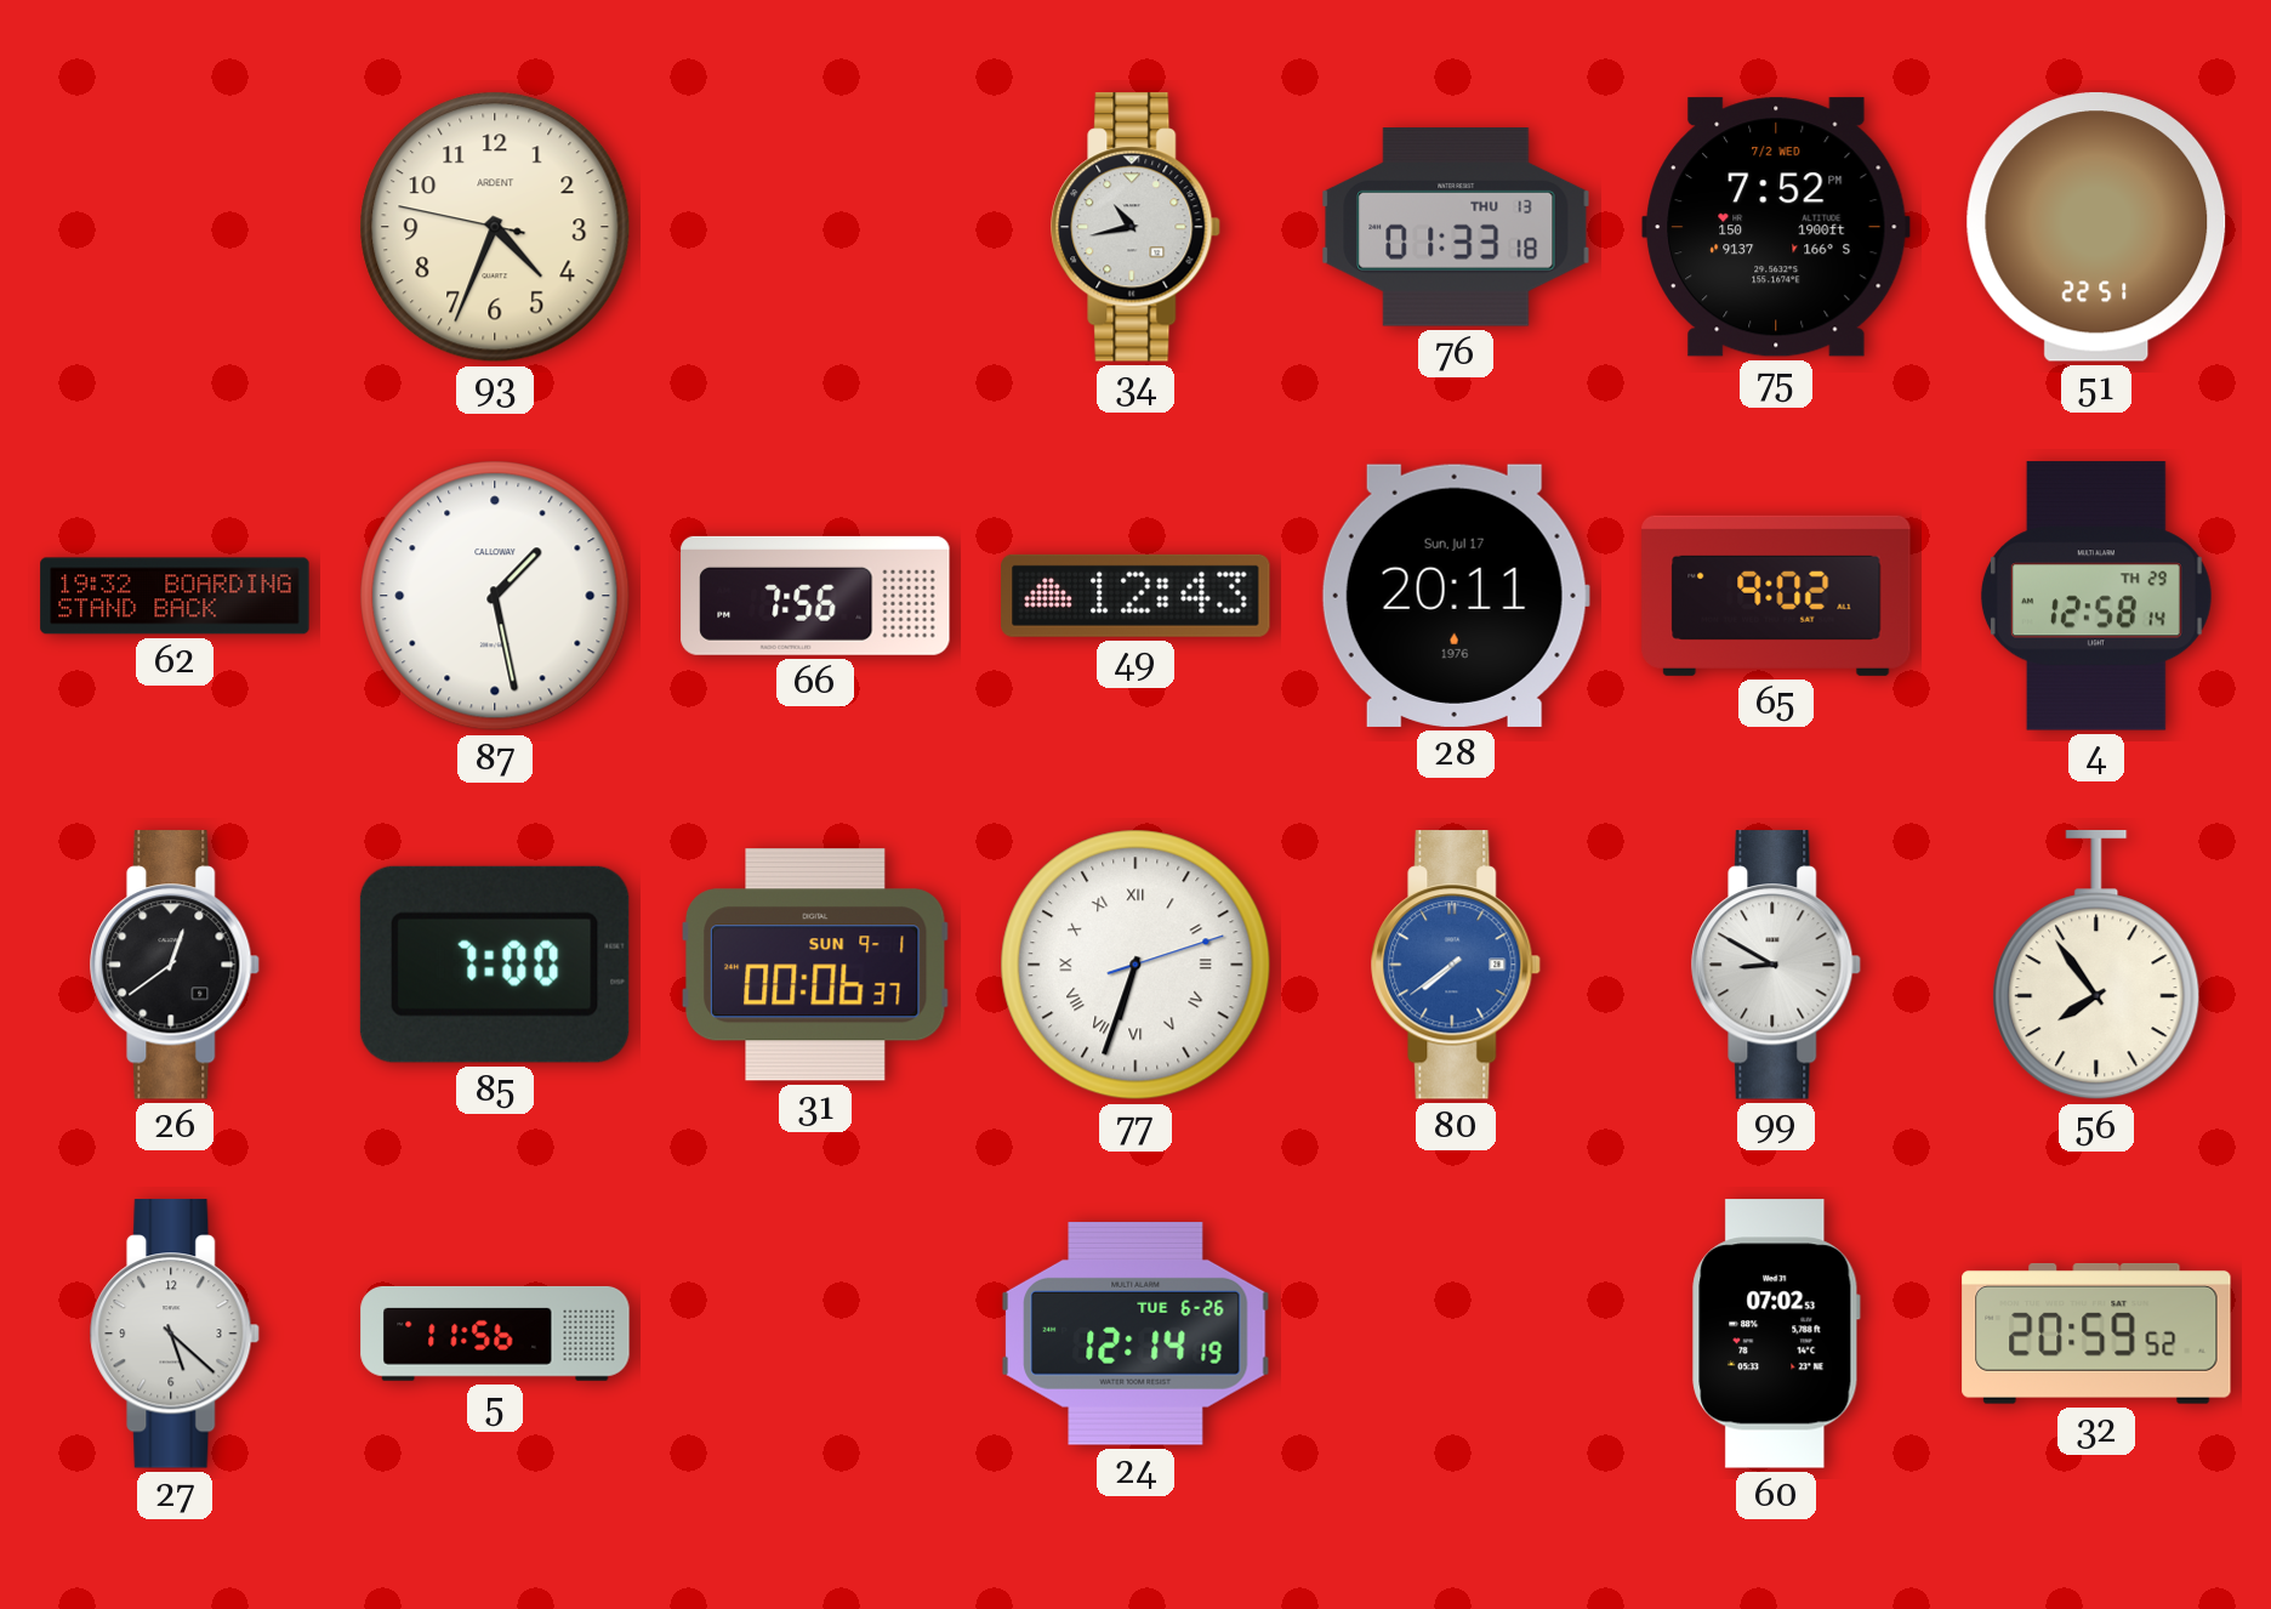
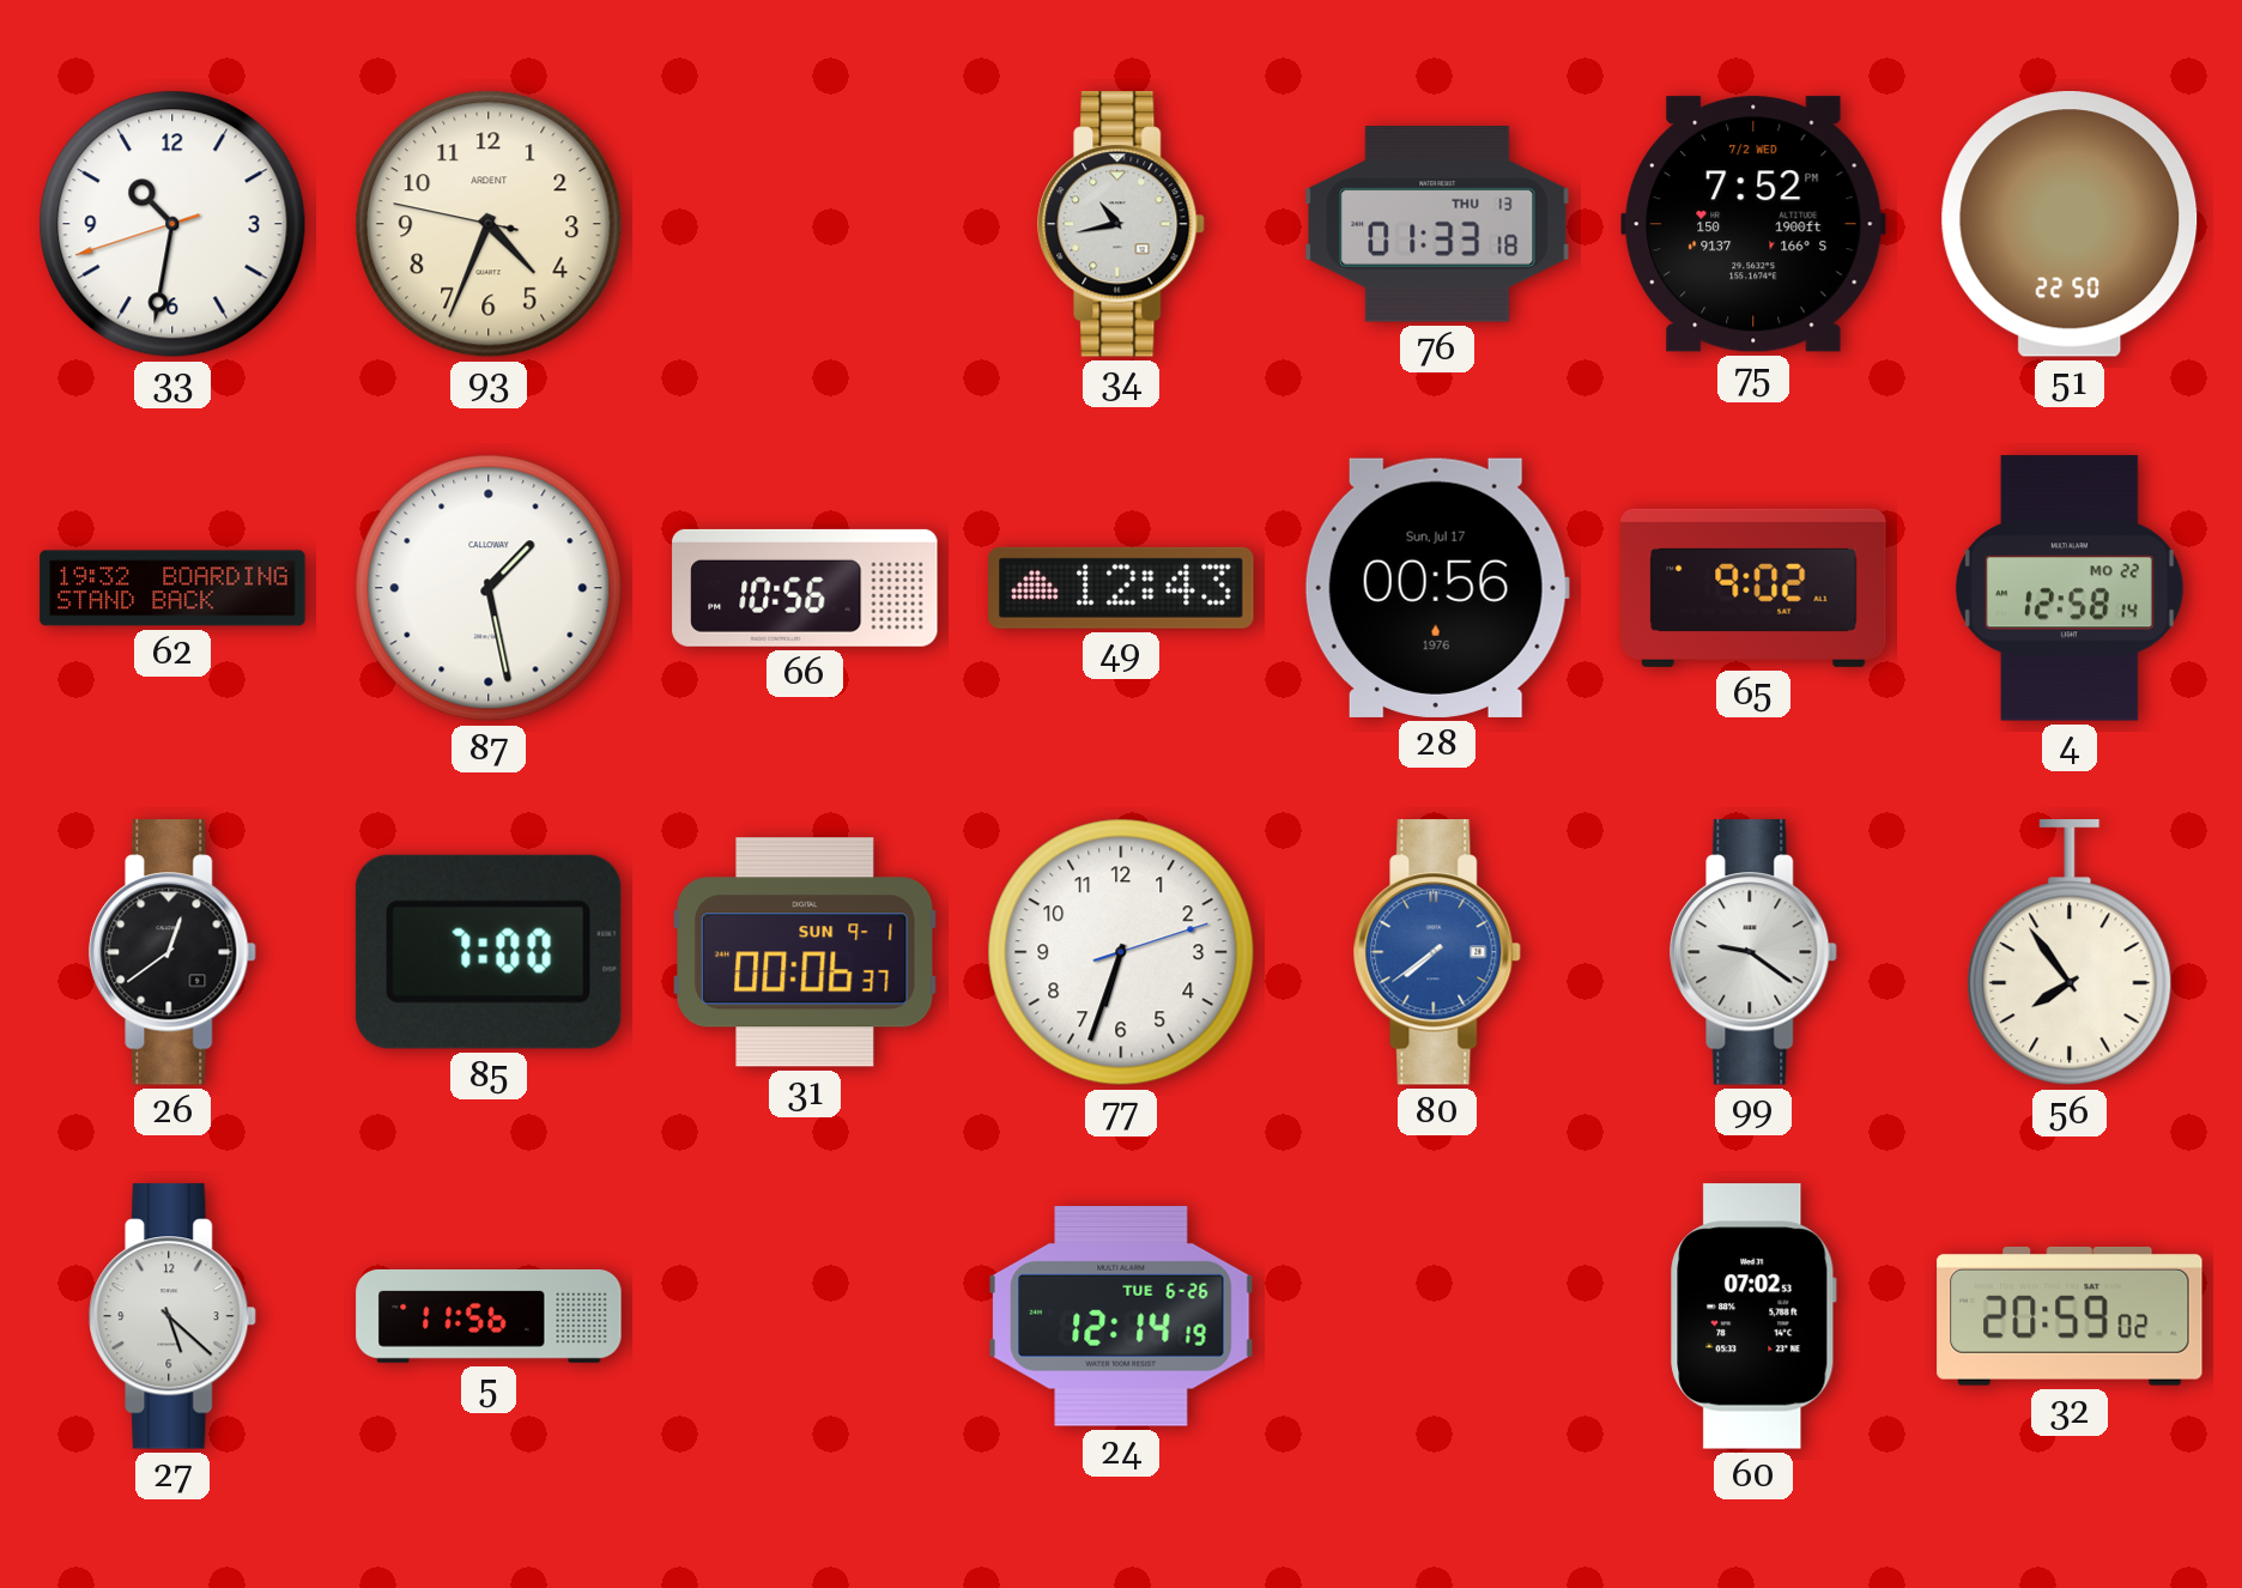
33: none -> 10:31 (172, 224)
51: 22:51 -> 22:50 (2070, 225)
66: 7:56 -> 10:56 (805, 588)
28: 20:11 -> 00:56 (1437, 588)
4 date: TH 29 -> MO 22 (2070, 588)
77 numerals: Roman -> Arabic (1121, 952)
99: 8:50 -> 9:21 (1755, 952)
32: 20:59:52 -> 20:59:02 (2070, 1317)
